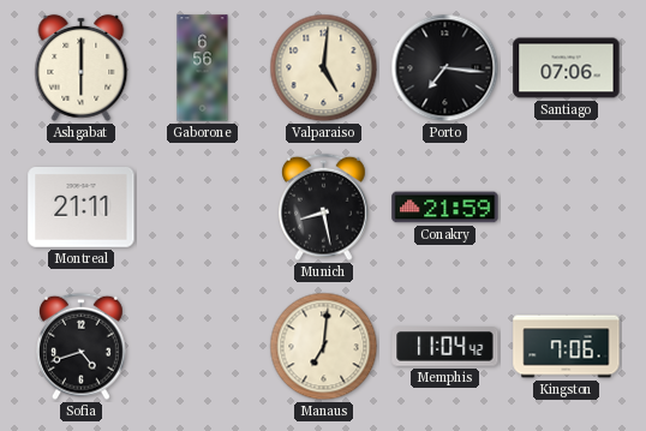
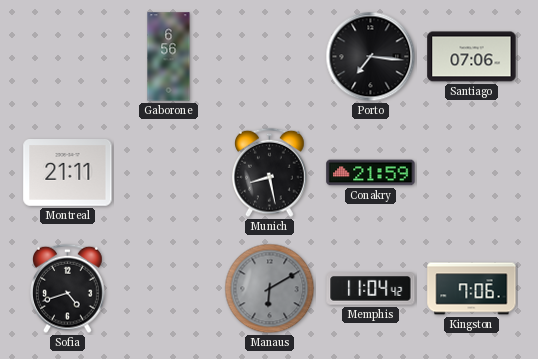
Ashgabat: 6:00 -> none (82, 67)
Valparaiso: 5:01 -> none (324, 68)
Manaus: 7:01 -> 6:10 (270, 289)
Manaus dial: cream -> grey (270, 289)
